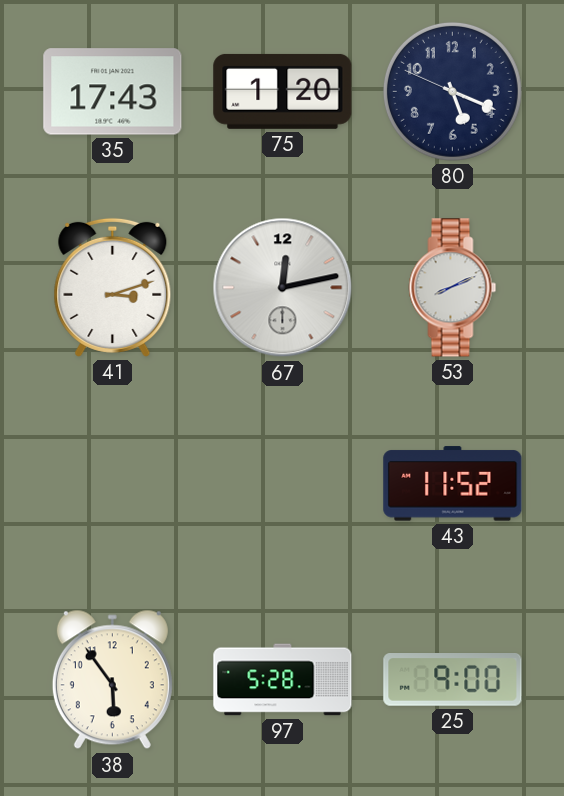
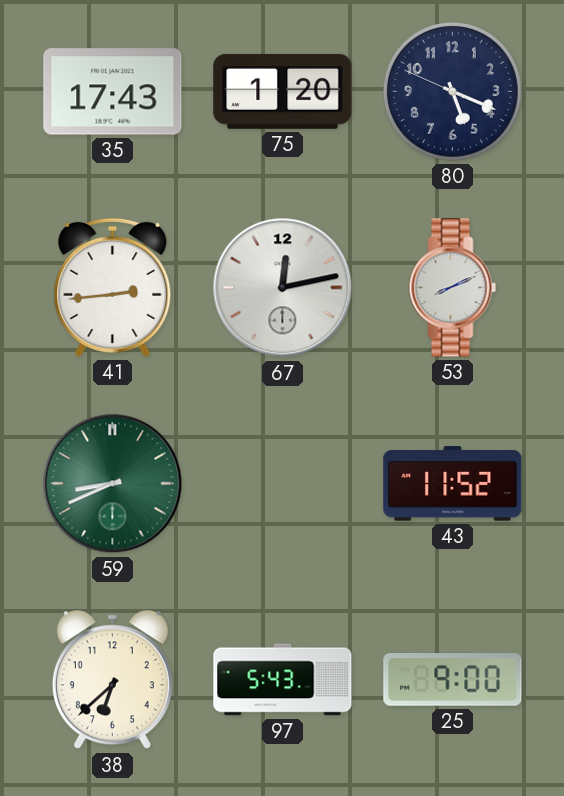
41: 3:12 -> 2:44 (113, 287)
59: none -> 8:41 (113, 484)
38: 5:54 -> 6:38 (112, 680)
97: 5:28 -> 5:43 (283, 680)
